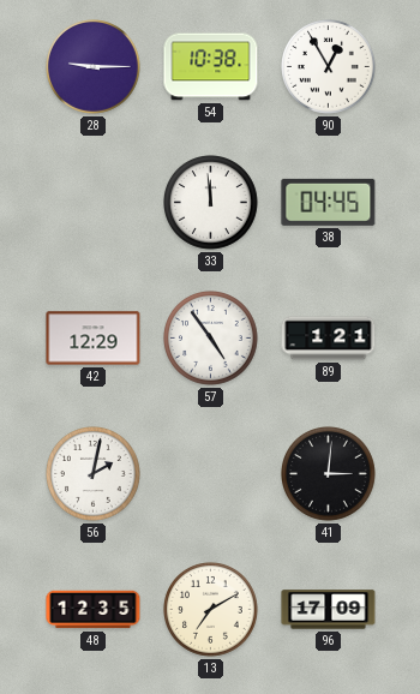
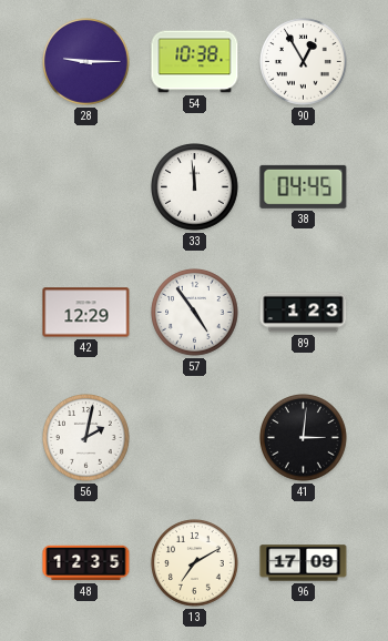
89: 1:21 -> 1:23 (304, 313)
